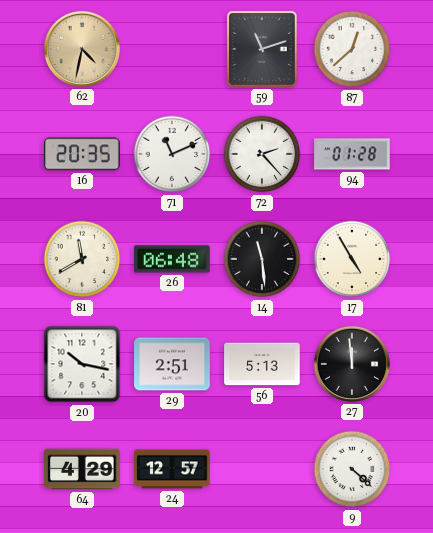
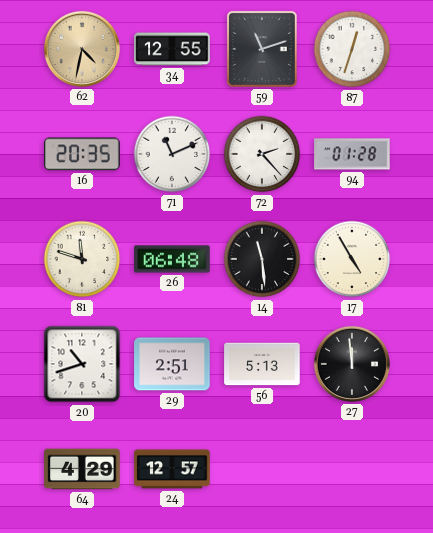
34: none -> 12:55 (172, 49)
87: 12:38 -> 12:33 (352, 49)
81: 11:40 -> 11:48 (82, 259)
20: 10:17 -> 10:42 (82, 364)
9: 4:22 -> none (352, 469)
